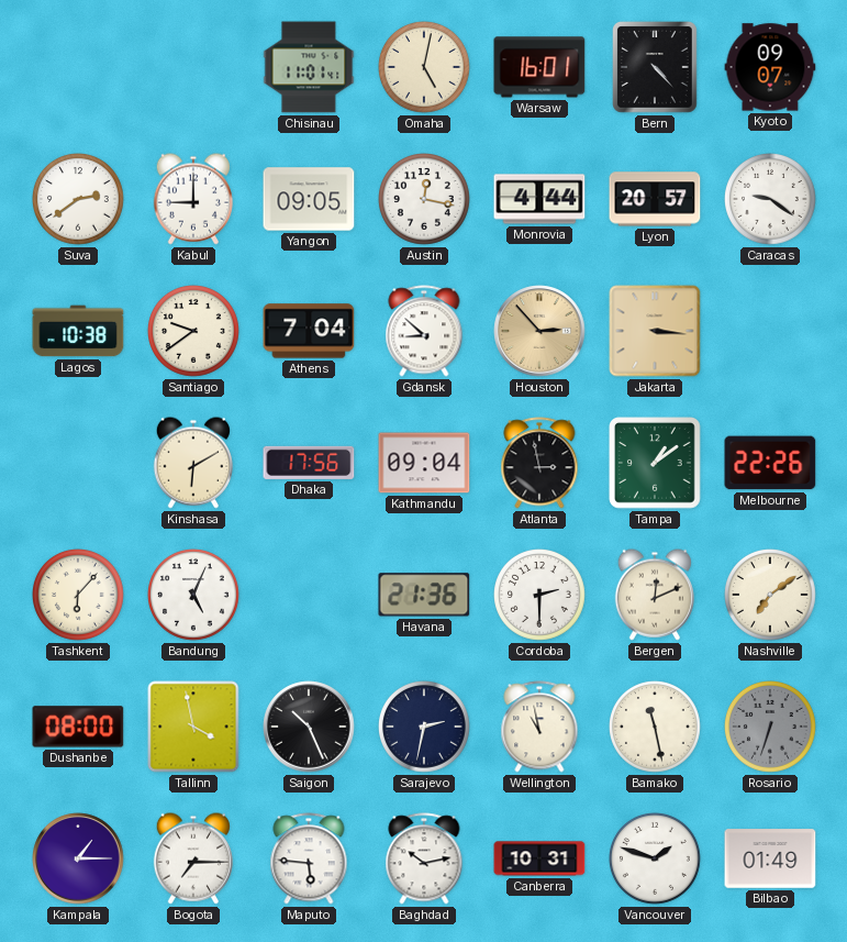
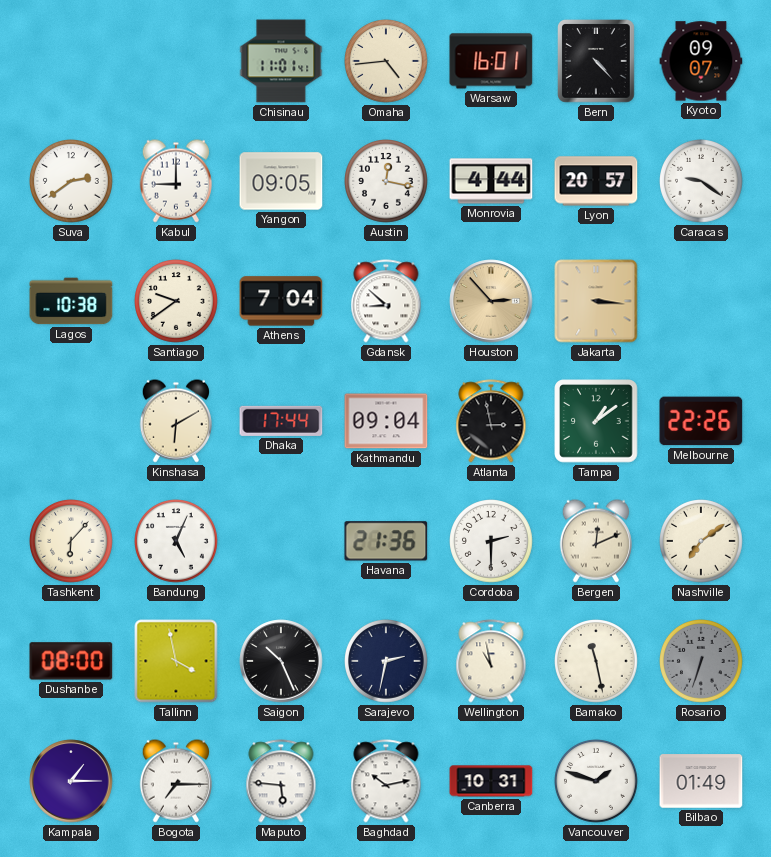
Omaha: 5:02 -> 4:44 (387, 62)
Dhaka: 17:56 -> 17:44 (281, 421)
